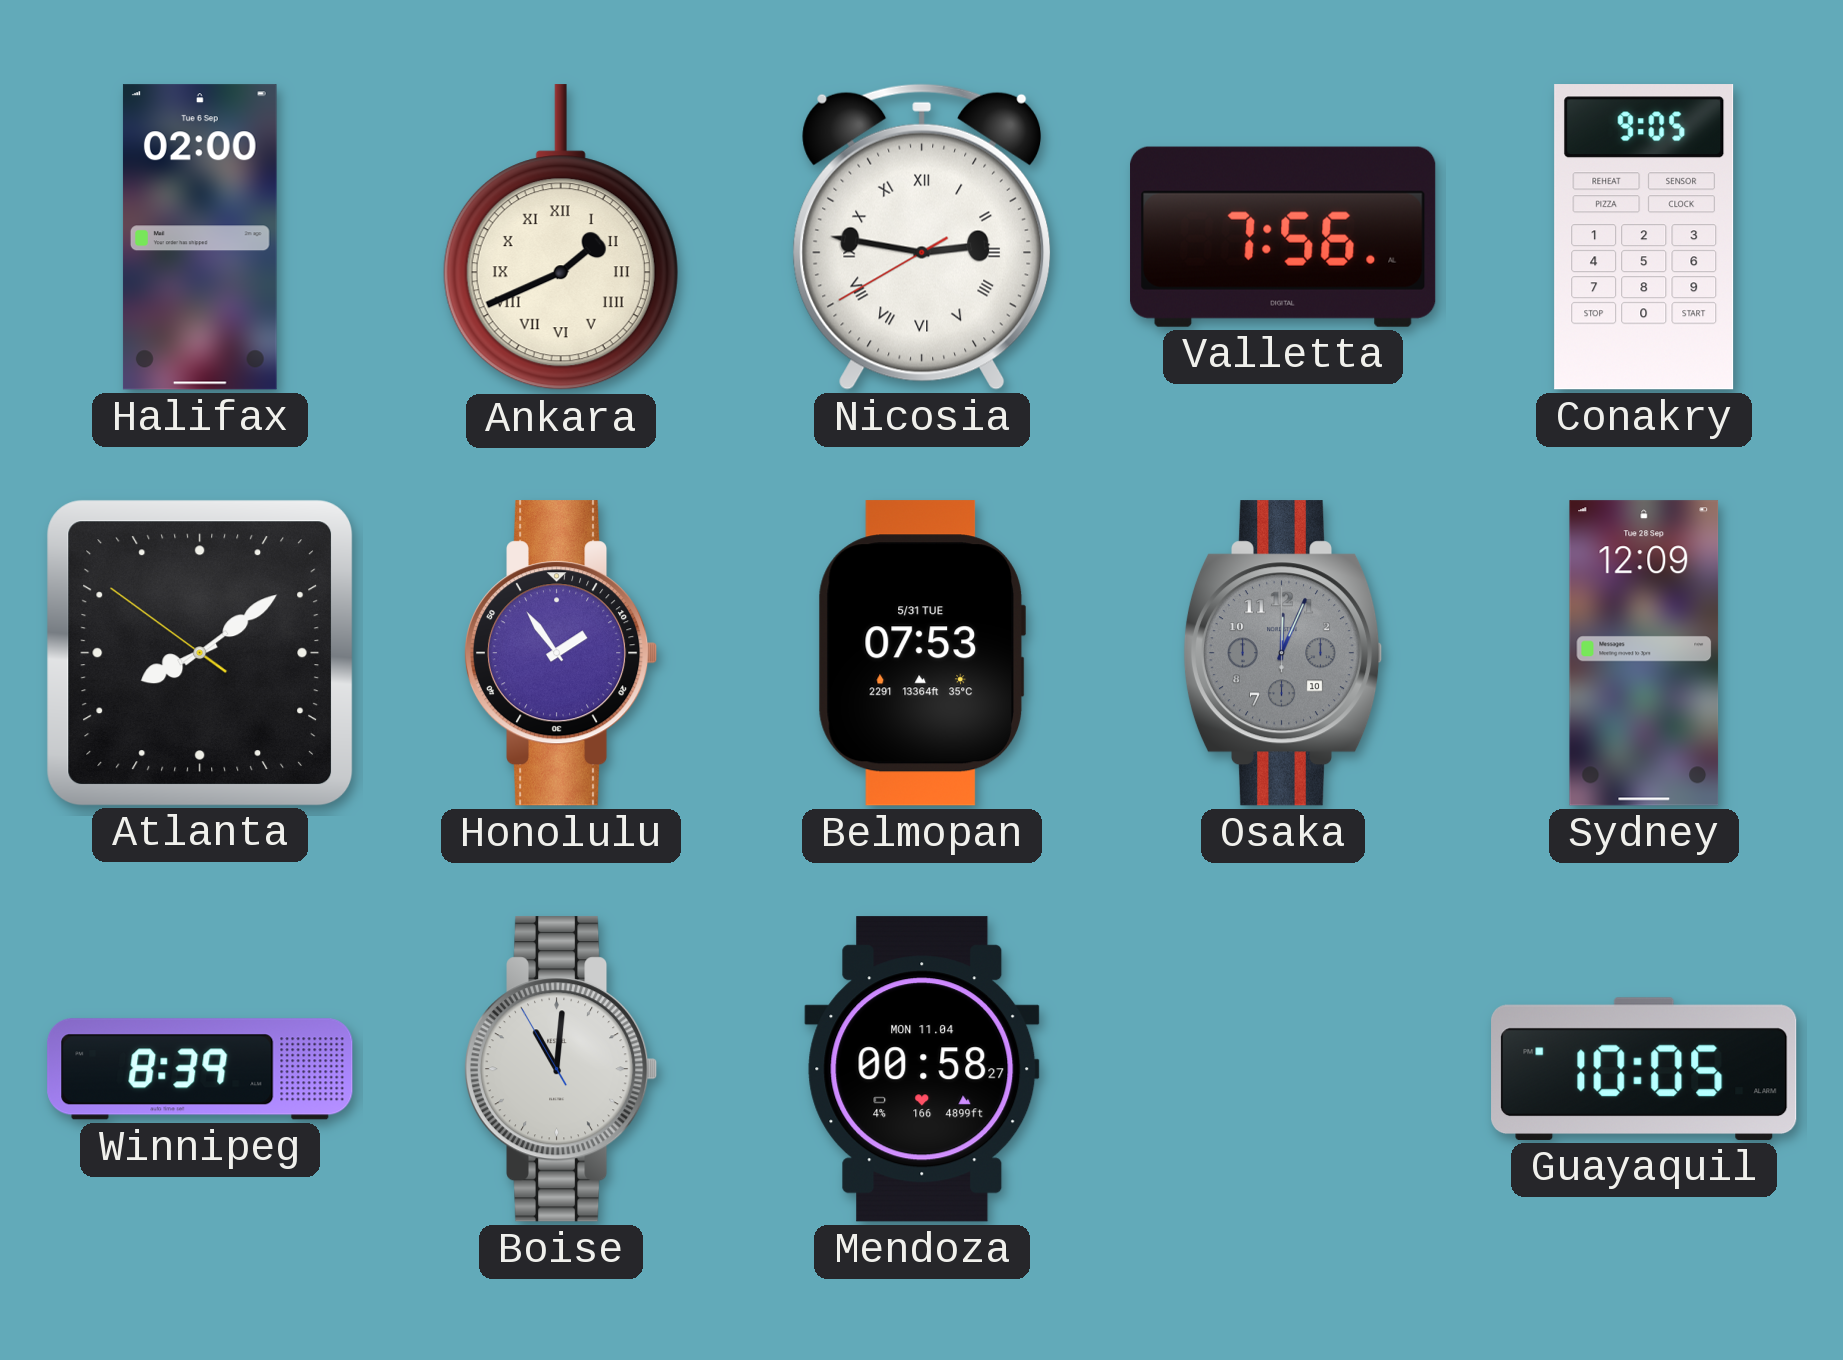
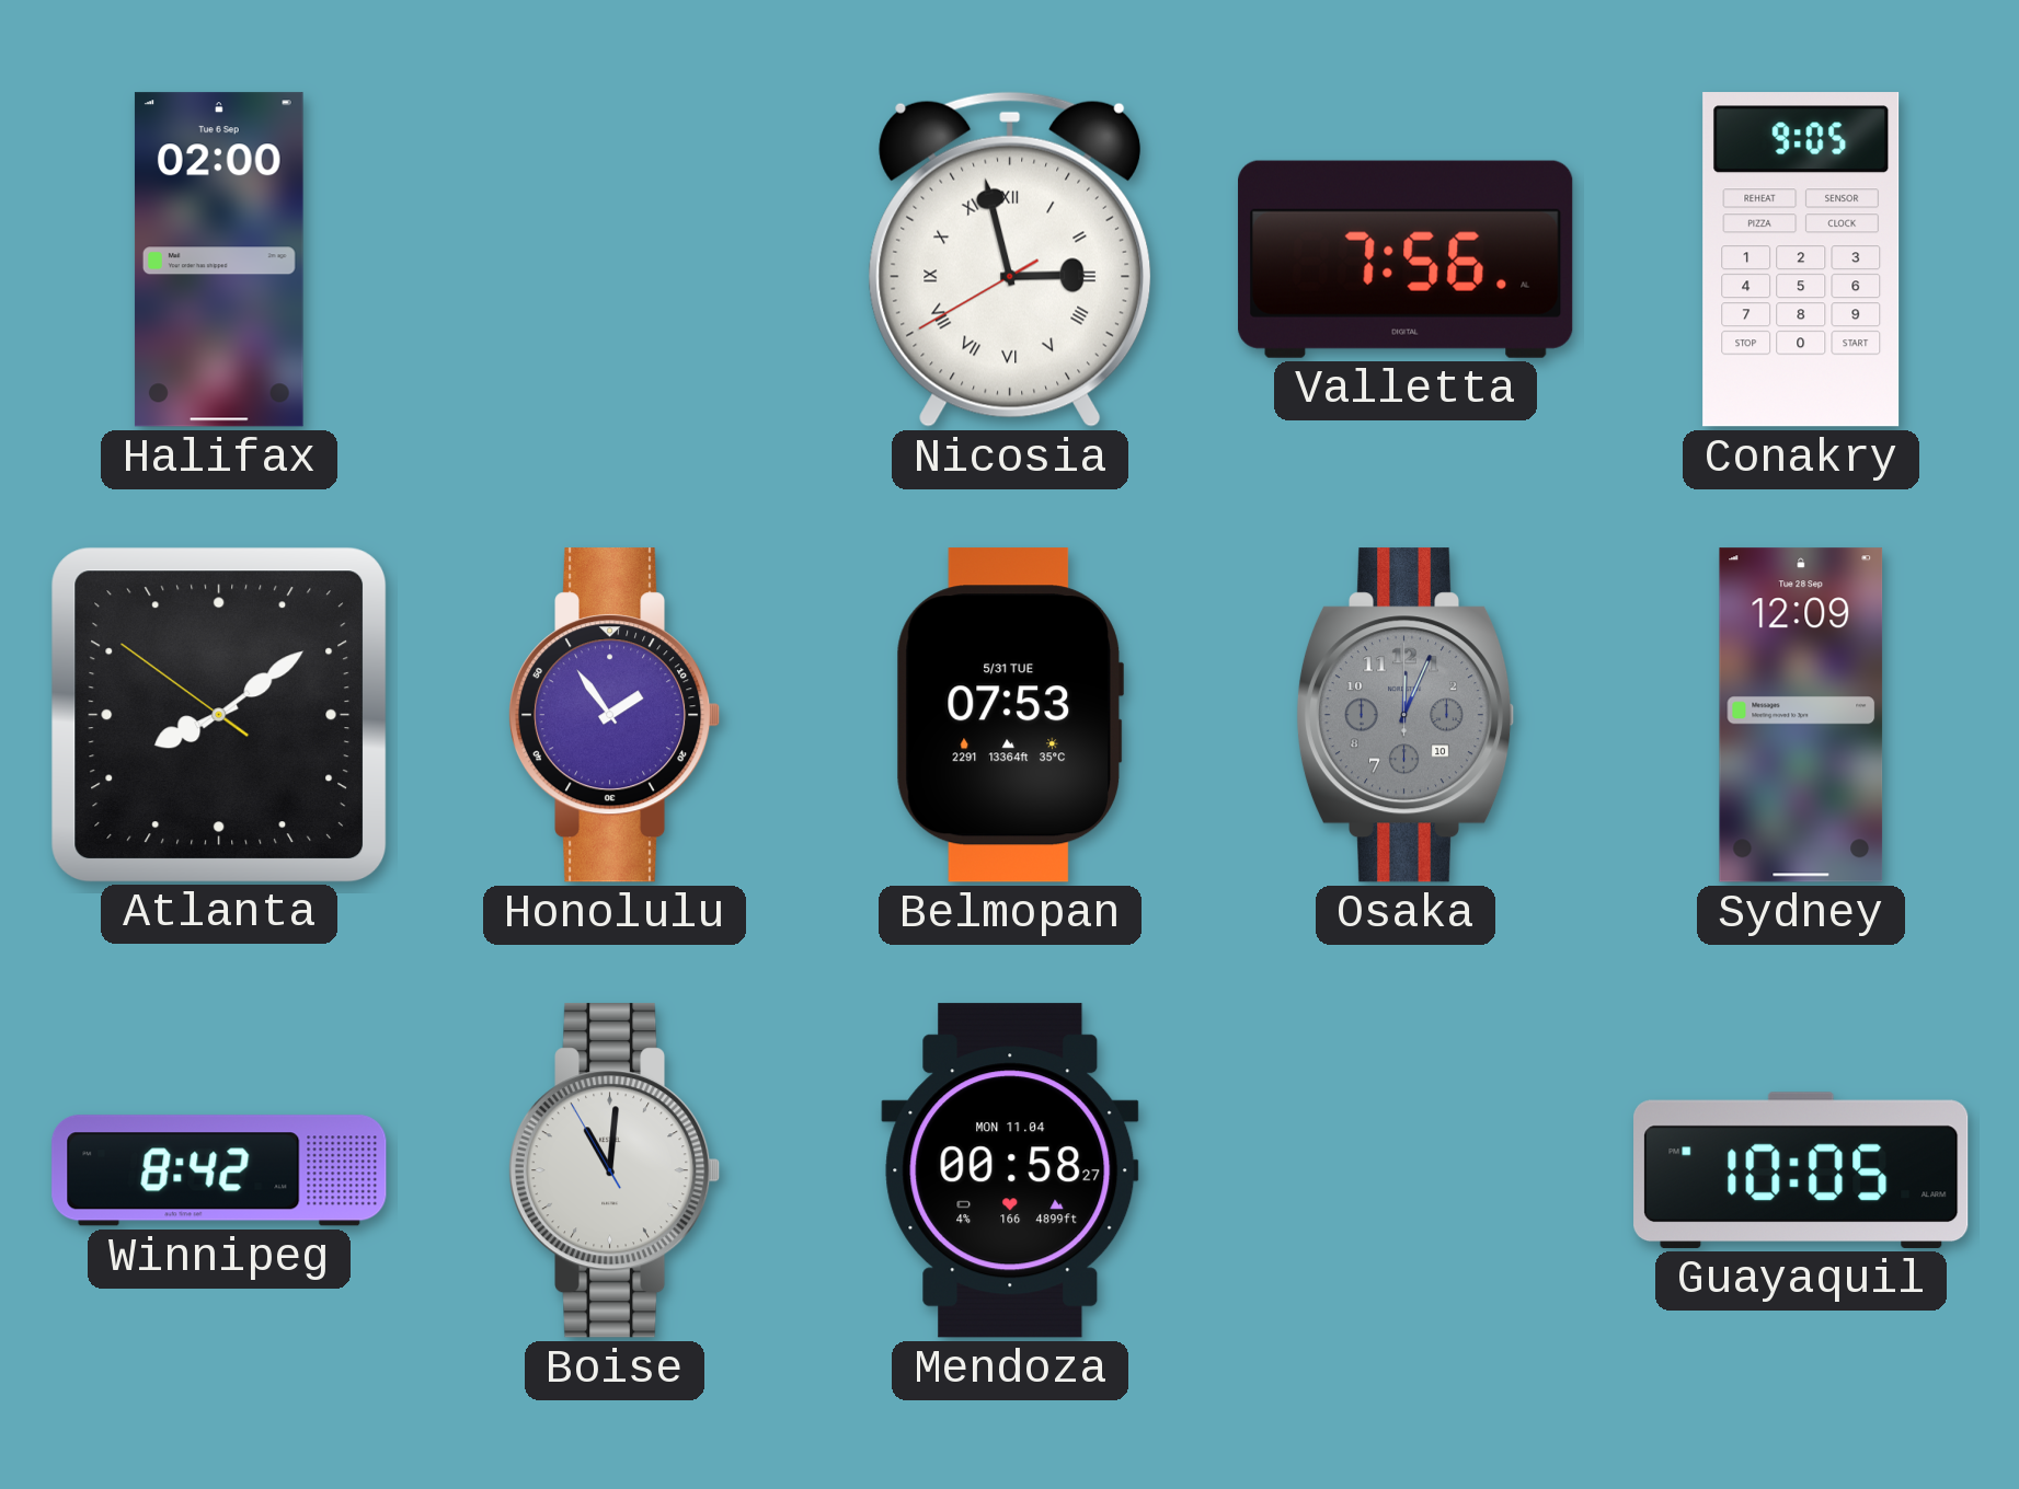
Ankara: 1:41 -> none (561, 238)
Nicosia: 2:46 -> 2:57 (1010, 259)
Winnipeg: 8:39 -> 8:42 (219, 1170)
